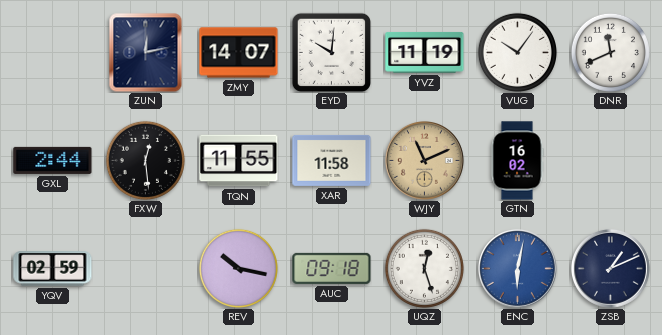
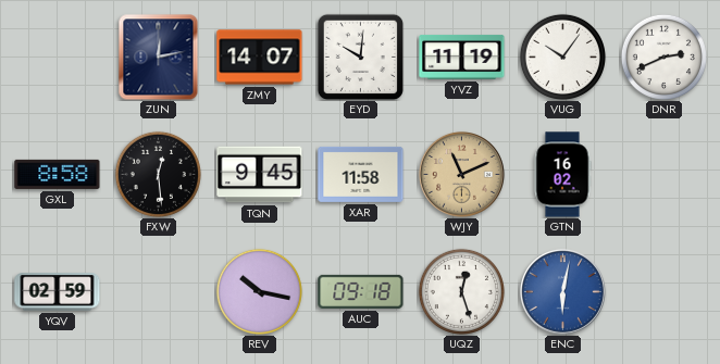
DNR: 11:41 -> 2:41 (663, 57)
GXL: 2:44 -> 8:58 (58, 174)
TQN: 11:55 -> 9:45 (260, 175)
ZSB: 1:11 -> none (610, 268)
